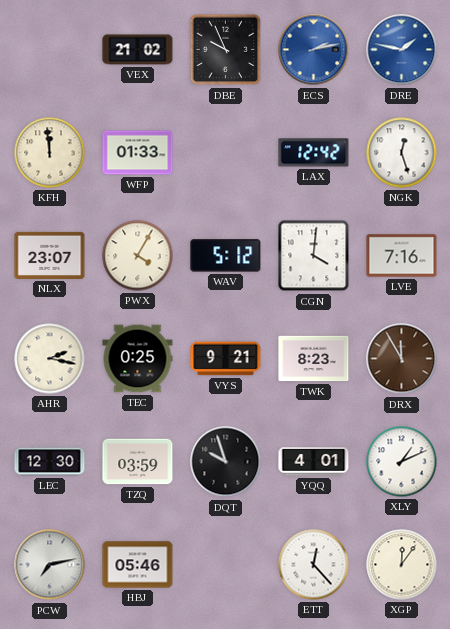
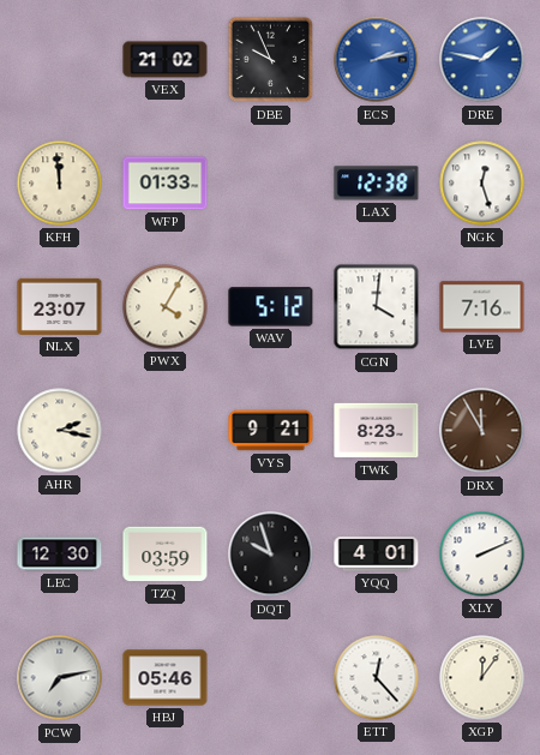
LAX: 12:42 -> 12:38 (377, 184)
TEC: 0:25 -> none (138, 359)
XLY: 1:11 -> 2:11 (482, 555)
